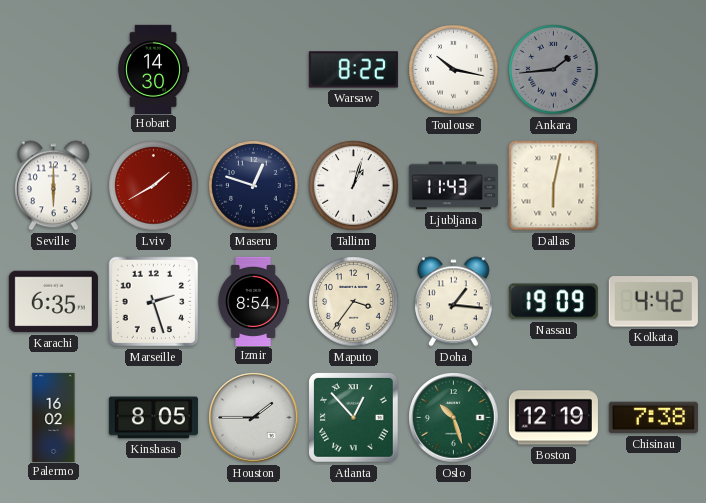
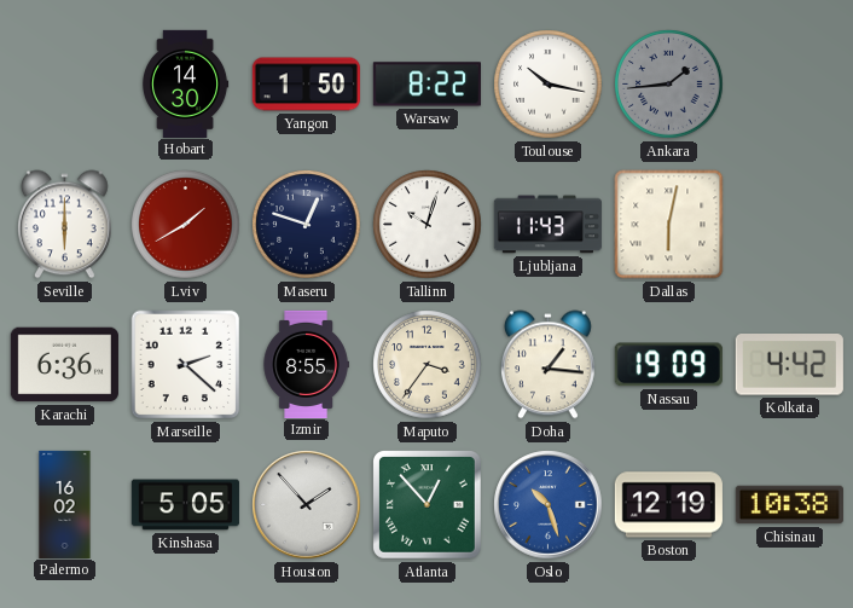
Yangon: none -> 1:50 (306, 85)
Tallinn: 1:03 -> 10:03 (428, 225)
Karachi: 6:35 -> 6:36 (64, 365)
Marseille: 2:27 -> 2:22 (186, 365)
Izmir: 8:54 -> 8:55 (306, 364)
Kinshasa: 8:05 -> 5:05 (185, 505)
Houston: 1:45 -> 1:53 (307, 505)
Oslo dial: green -> blue (549, 505)
Chisinau: 7:38 -> 10:38 (789, 505)
